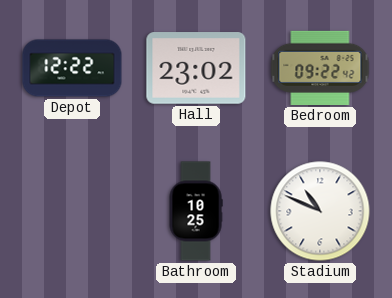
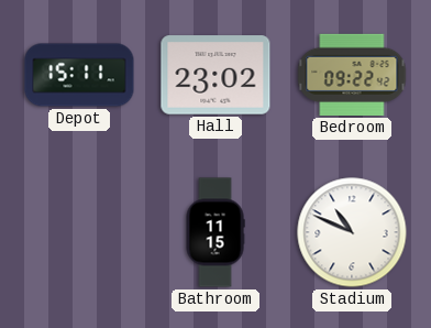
Depot: 12:22 -> 15:11 (79, 75)
Bathroom: 10:25 -> 11:15 (215, 232)
